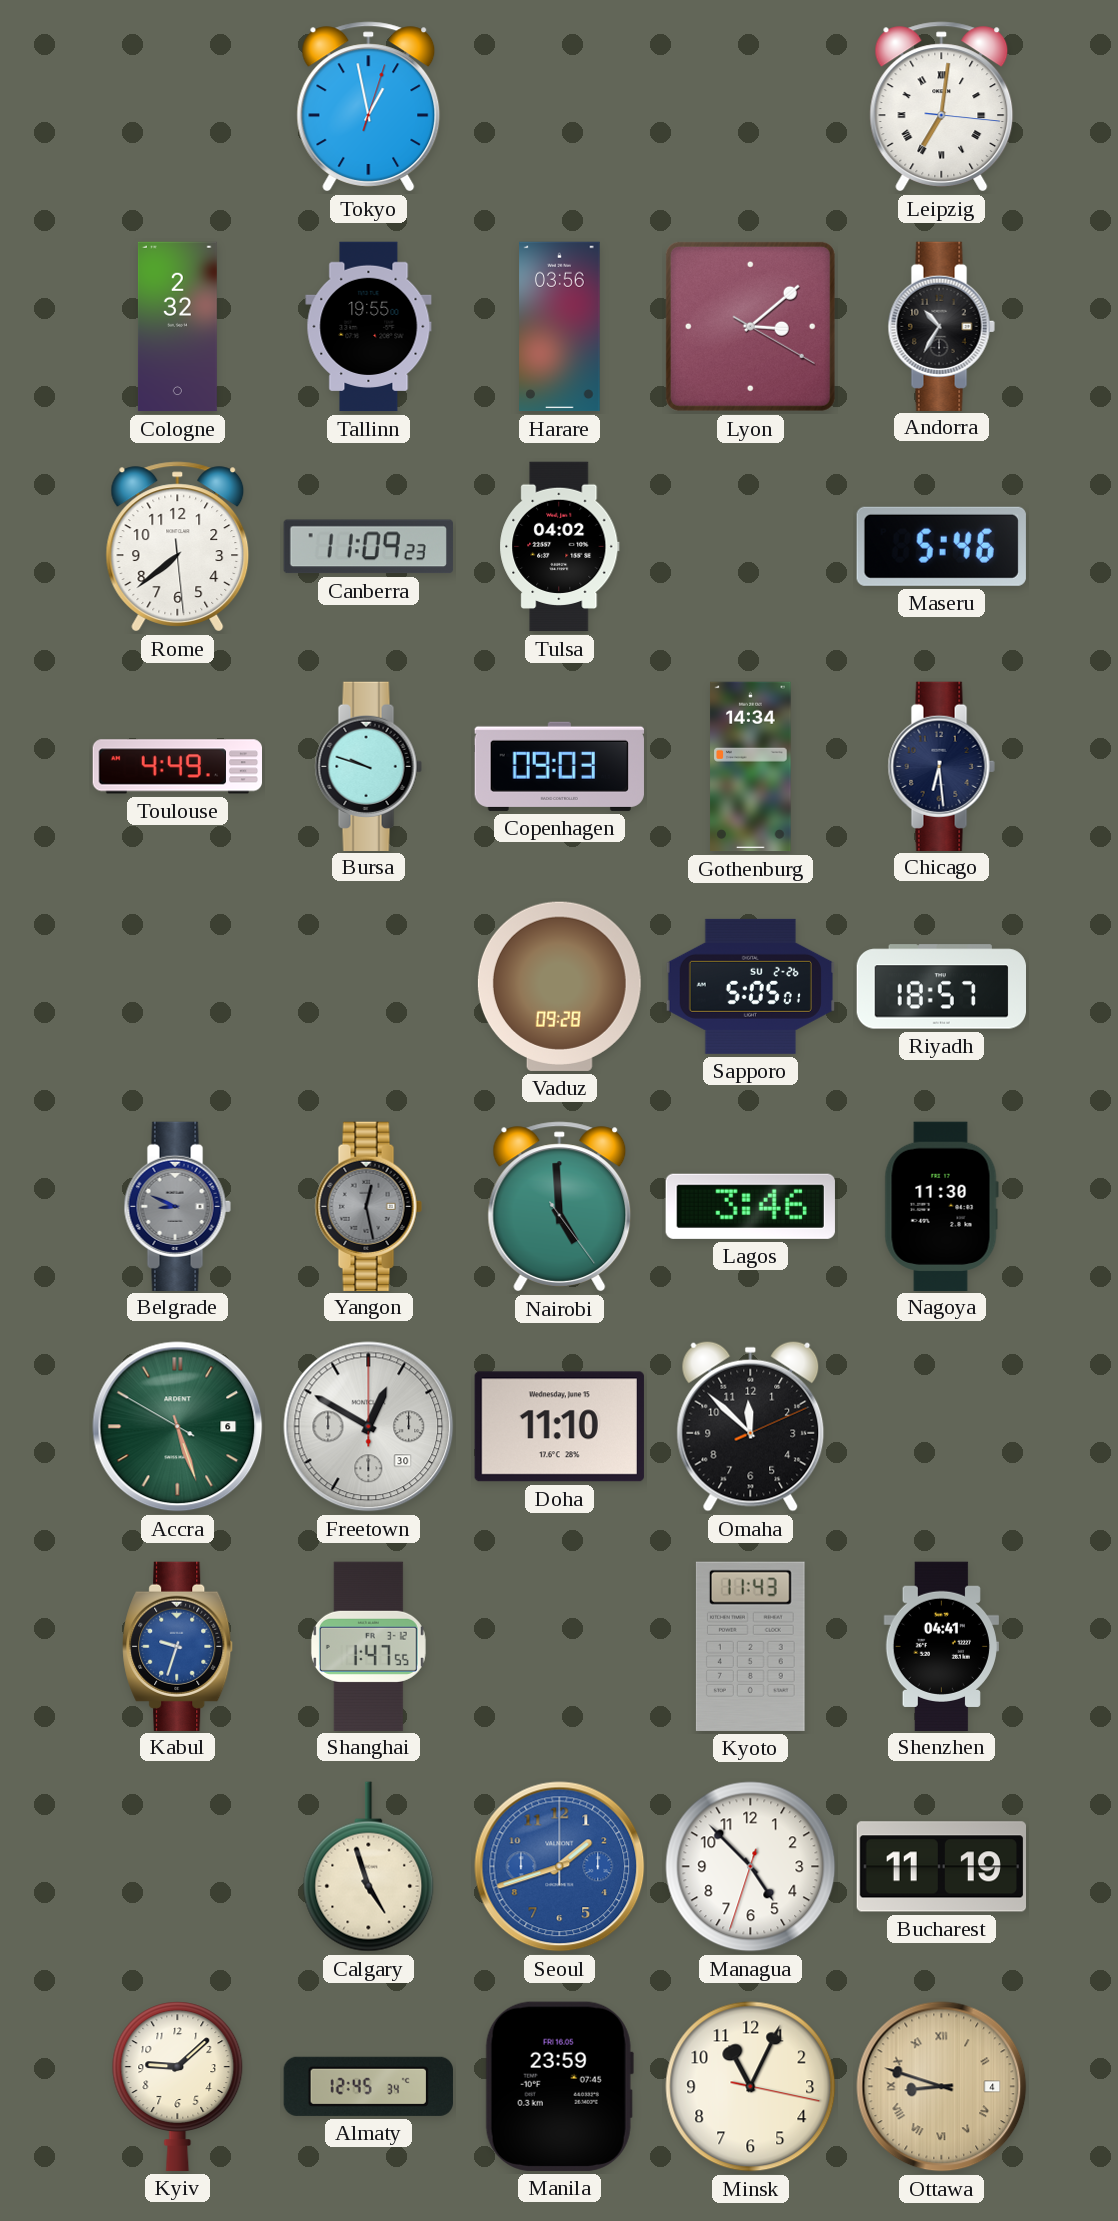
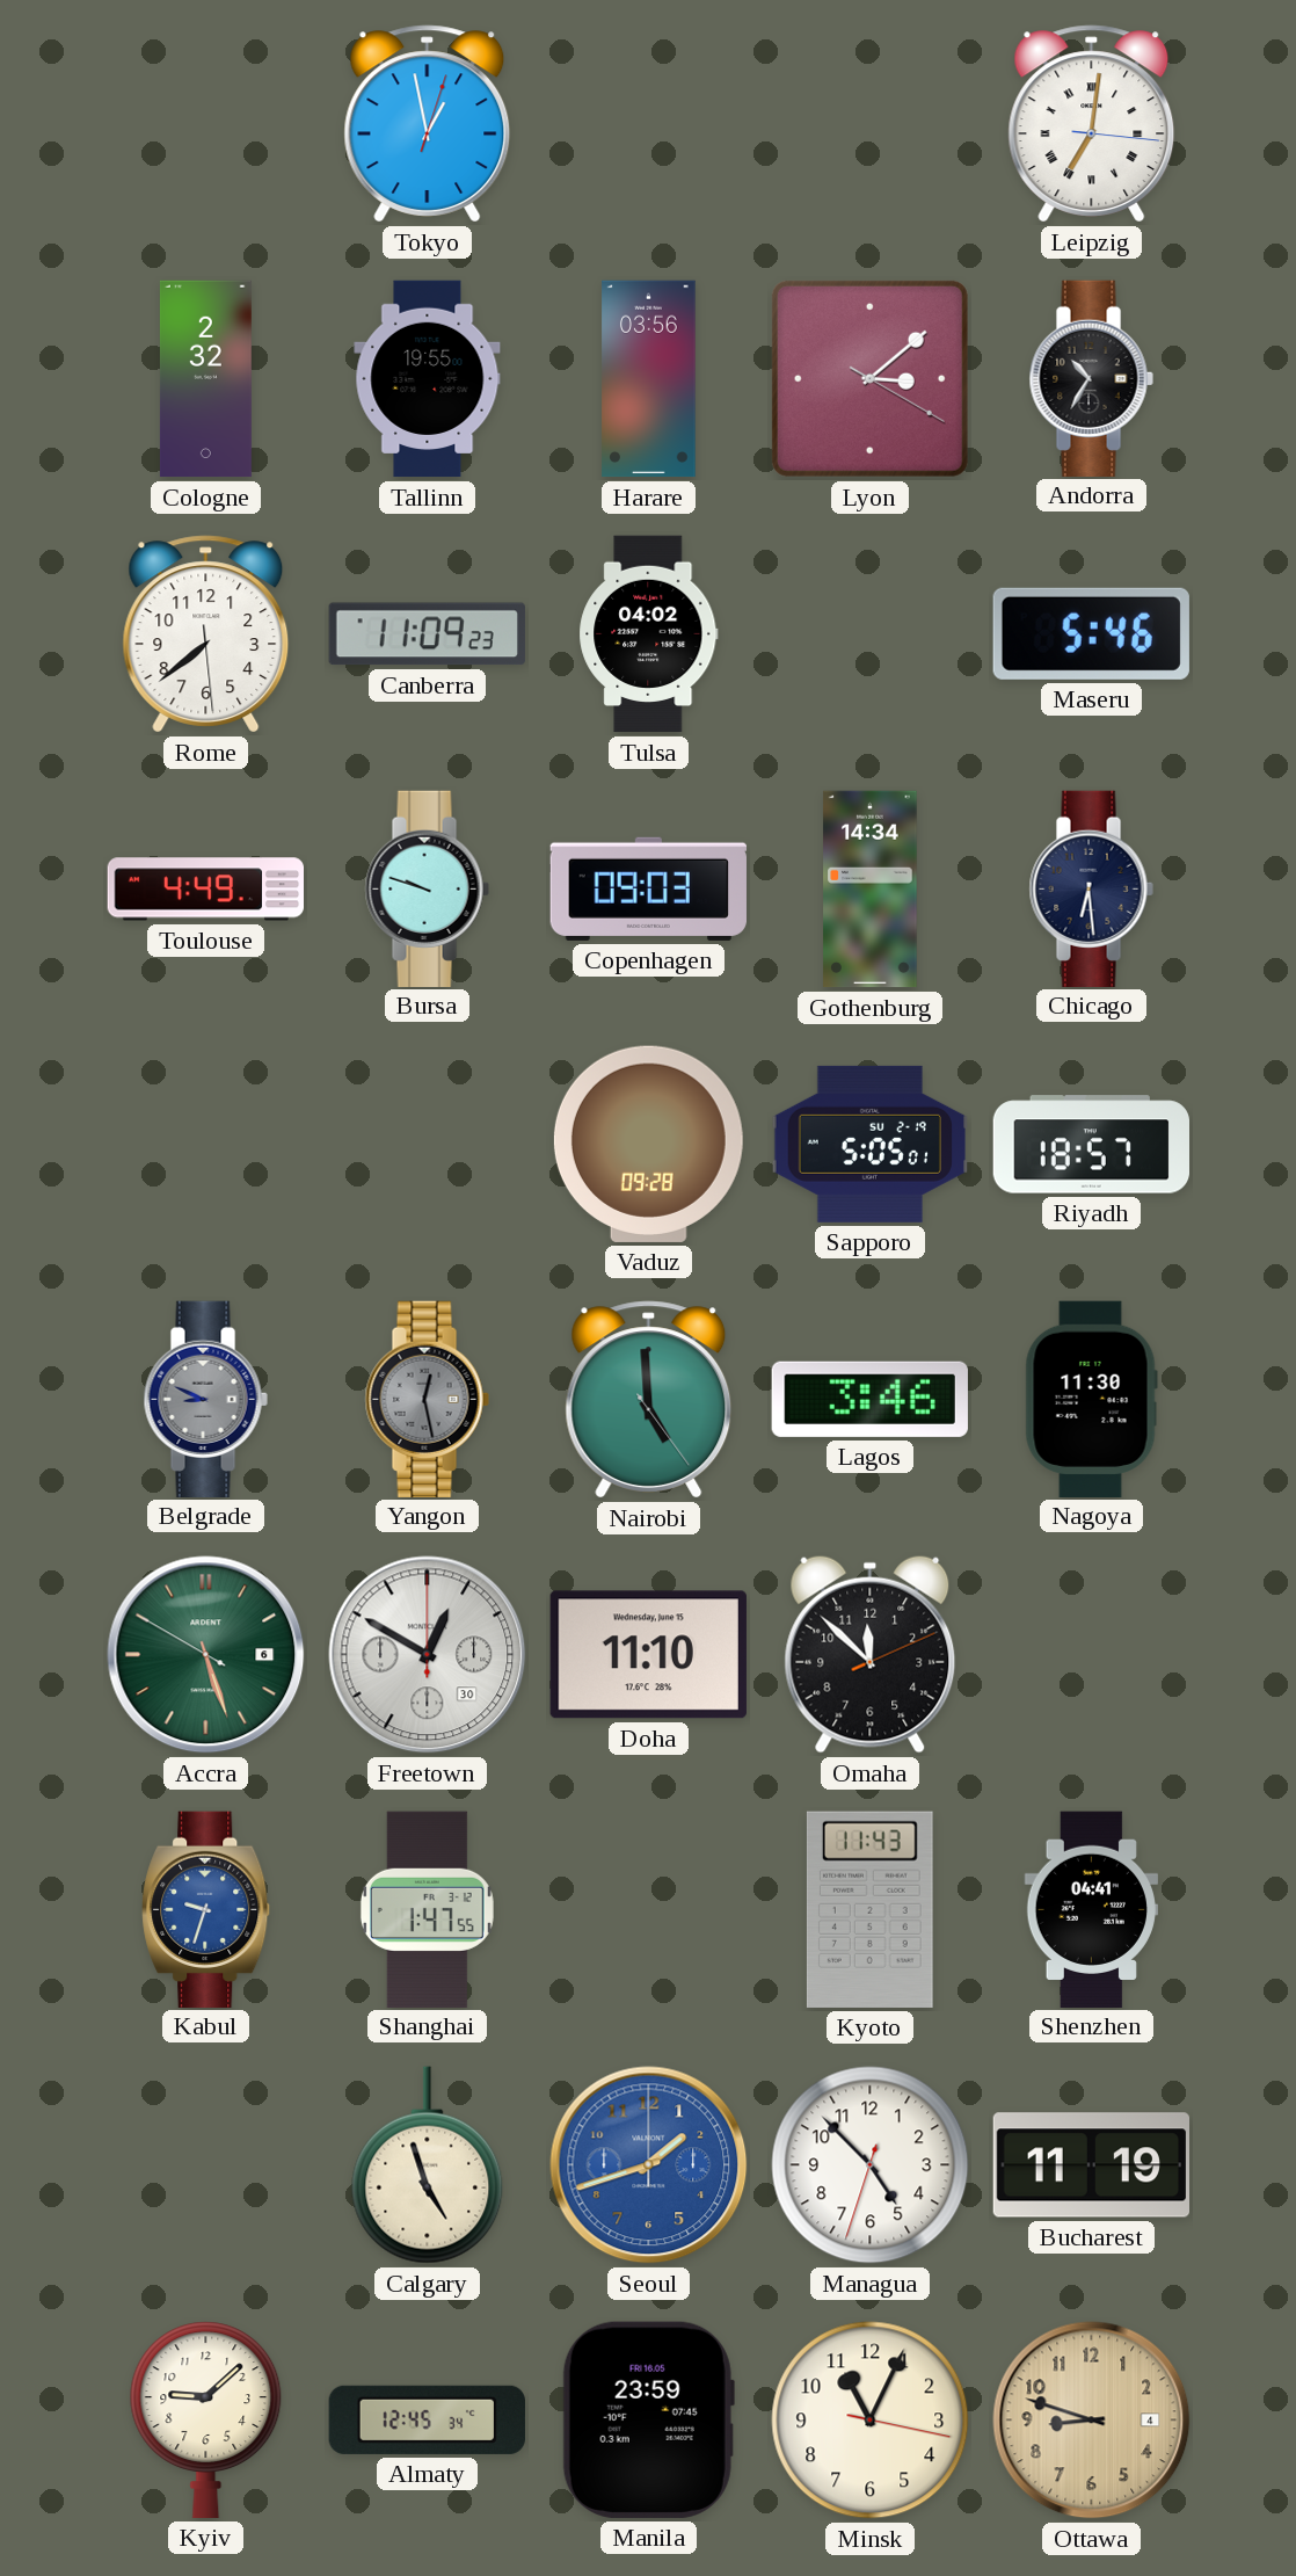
Sapporo date: SU 2-26 -> SU 2-19 (869, 1144)
Ottawa numerals: Roman -> Arabic (1092, 2421)
